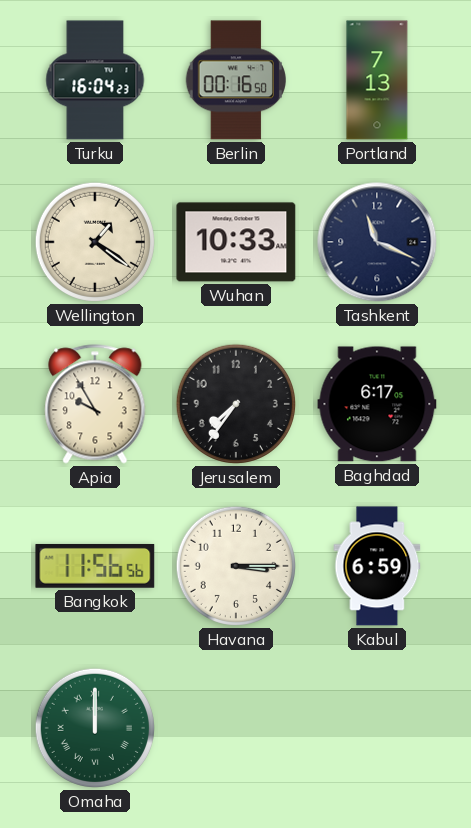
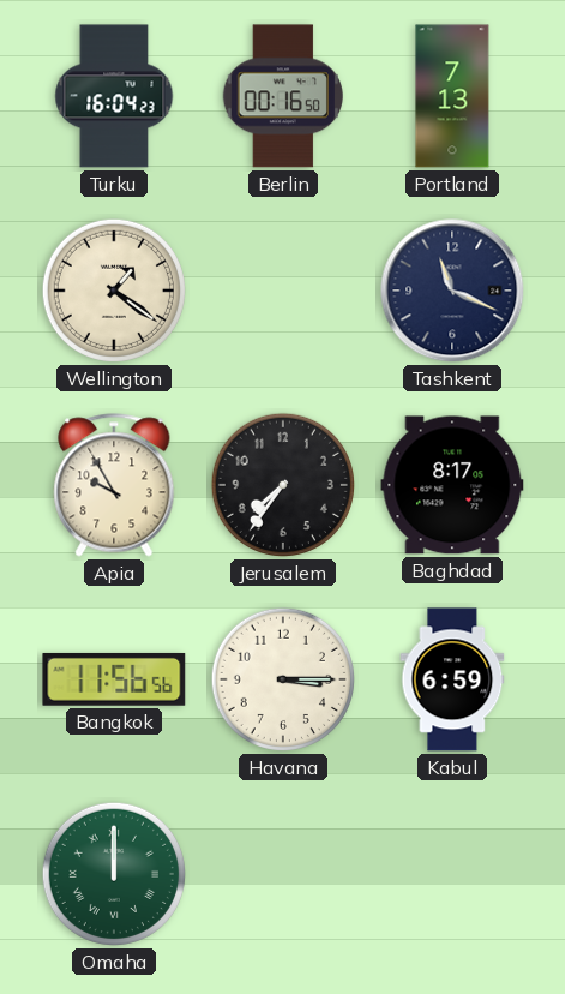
Wuhan: 10:33 -> none (236, 242)
Baghdad: 6:17 -> 8:17 (452, 485)
